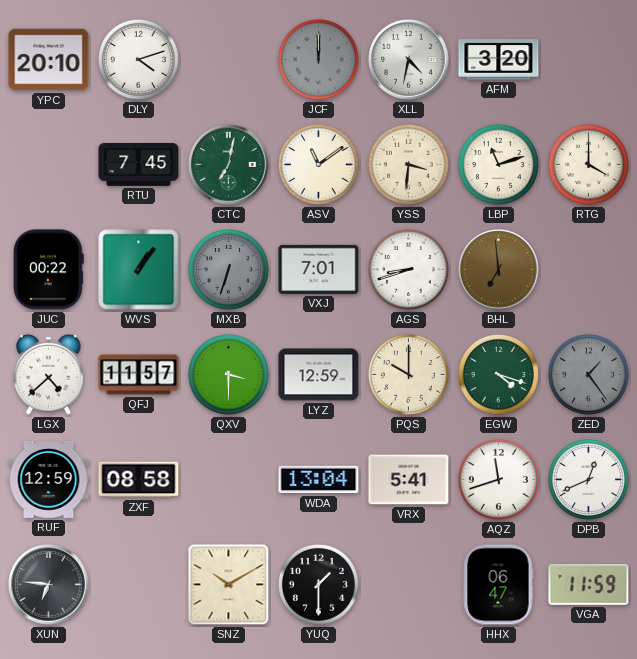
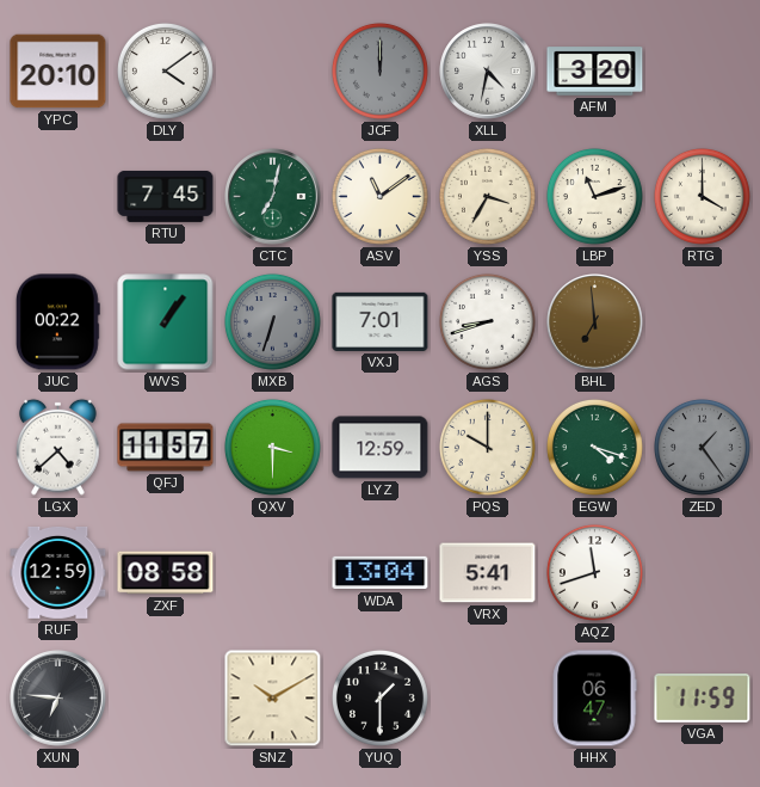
DLY: 4:12 -> 4:09 (165, 70)
YSS: 3:31 -> 3:35 (487, 196)
DPB: 12:41 -> none (588, 479)
